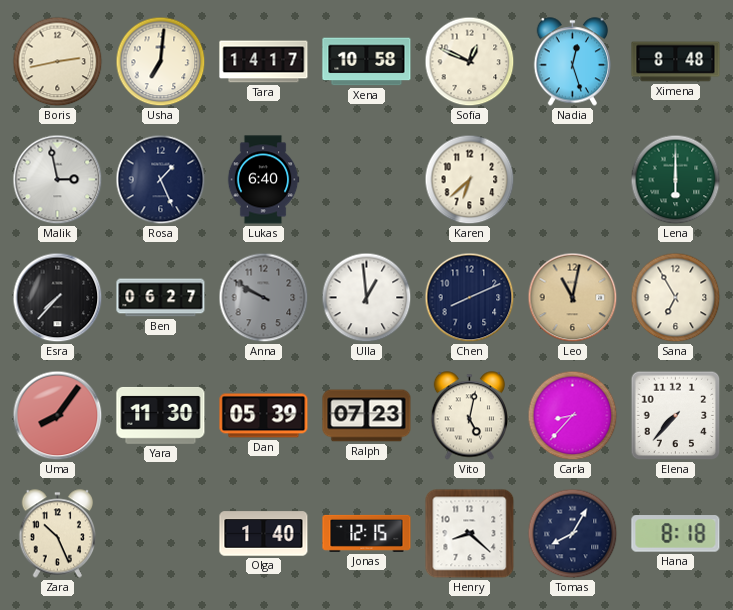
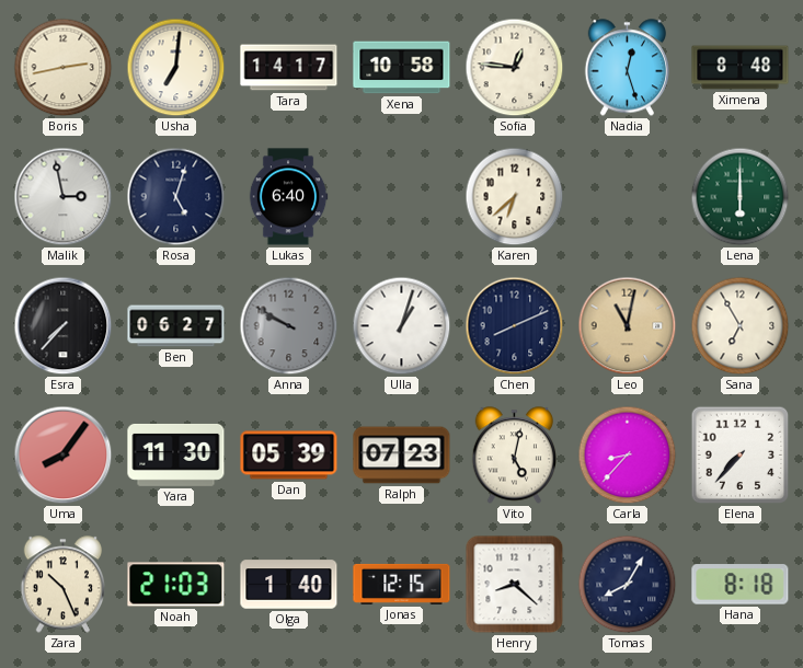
Sofia: 12:49 -> 12:46 (515, 68)
Rosa: 1:26 -> 5:03 (176, 197)
Ulla: 12:59 -> 1:03 (402, 326)
Noah: none -> 21:03 (176, 585)
